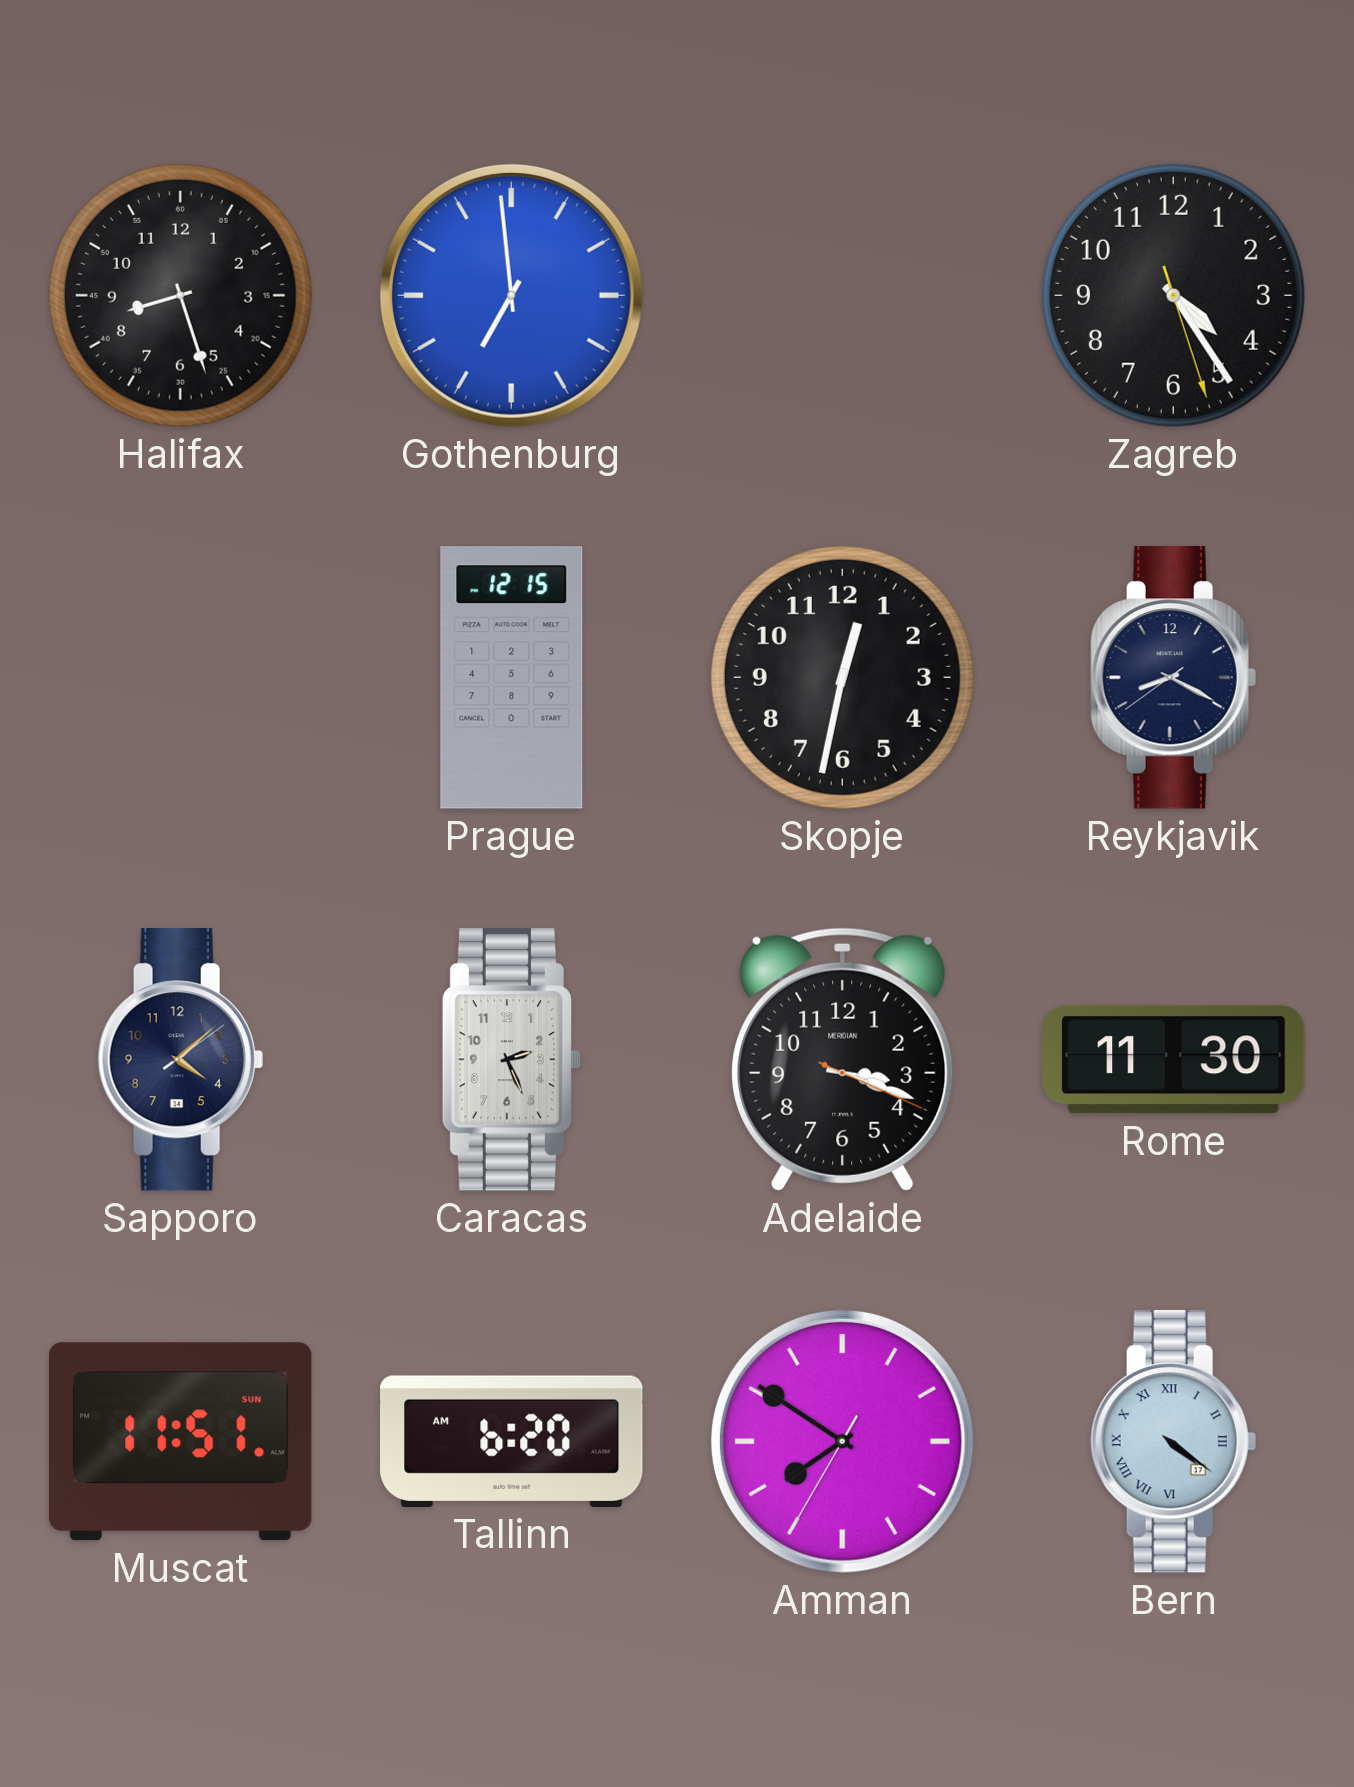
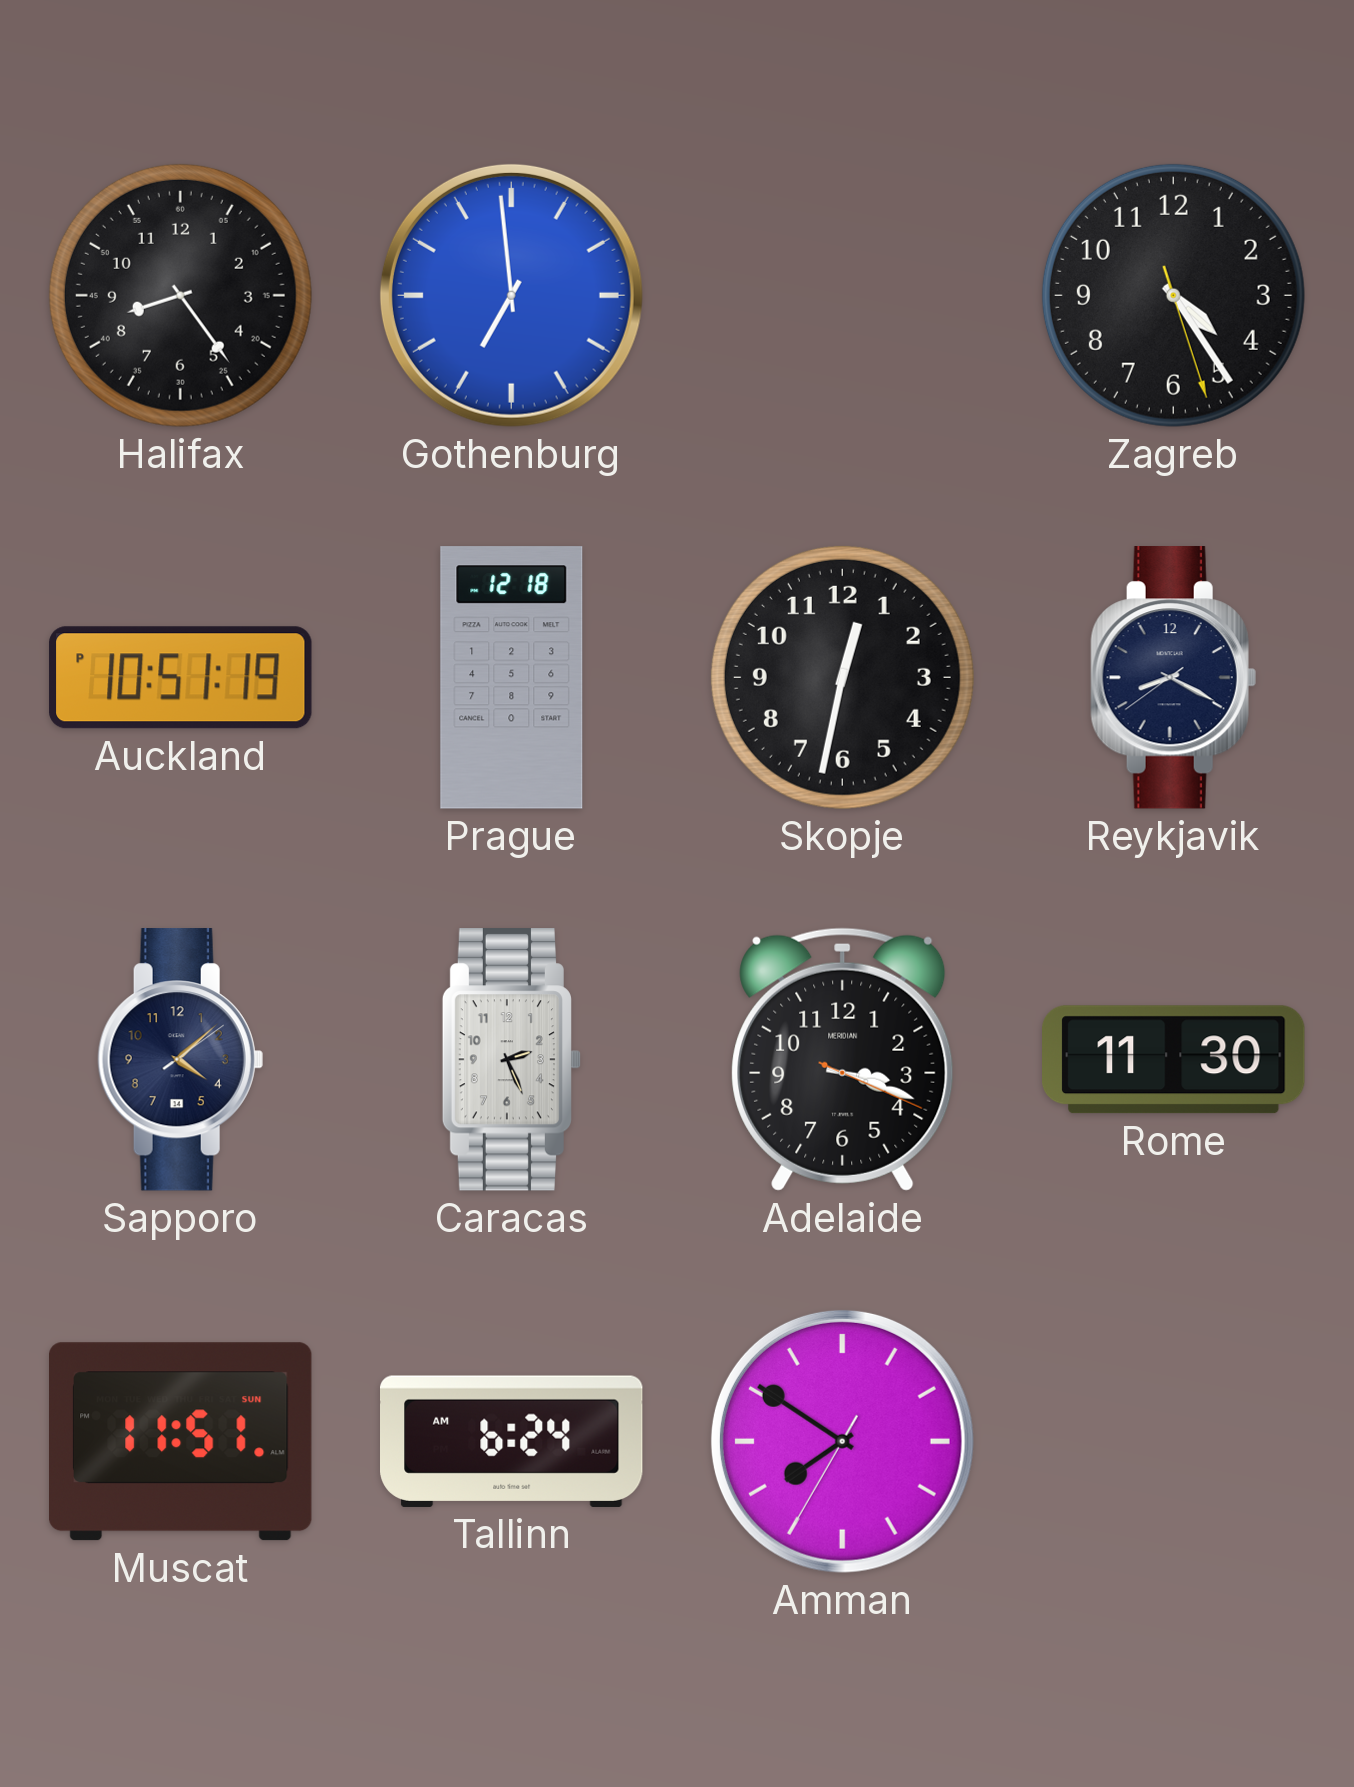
Halifax: 8:27 -> 8:24 (180, 295)
Auckland: none -> 10:51 (181, 678)
Prague: 12:15 -> 12:18 (512, 678)
Tallinn: 6:20 -> 6:24 (512, 1441)
Bern: 4:21 -> none (1173, 1442)
